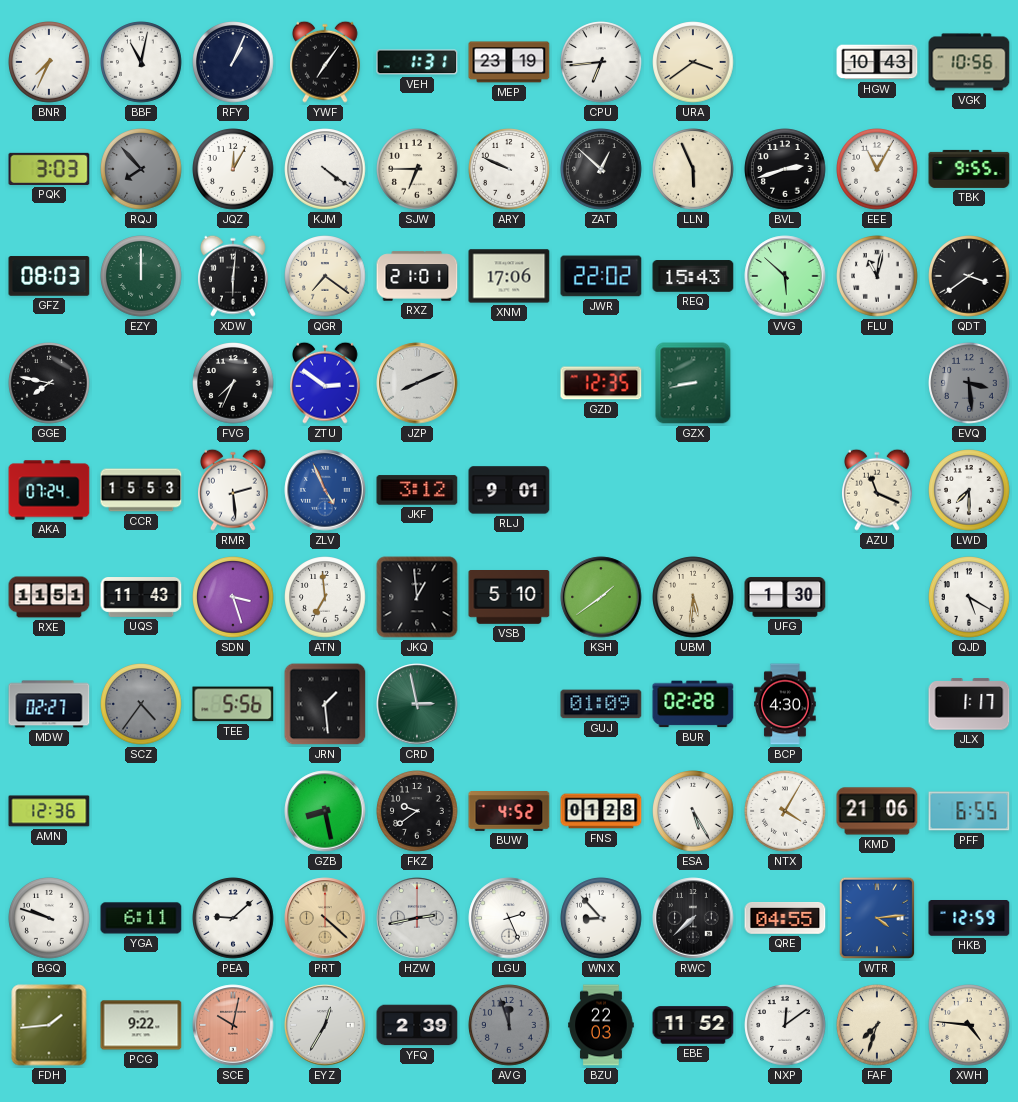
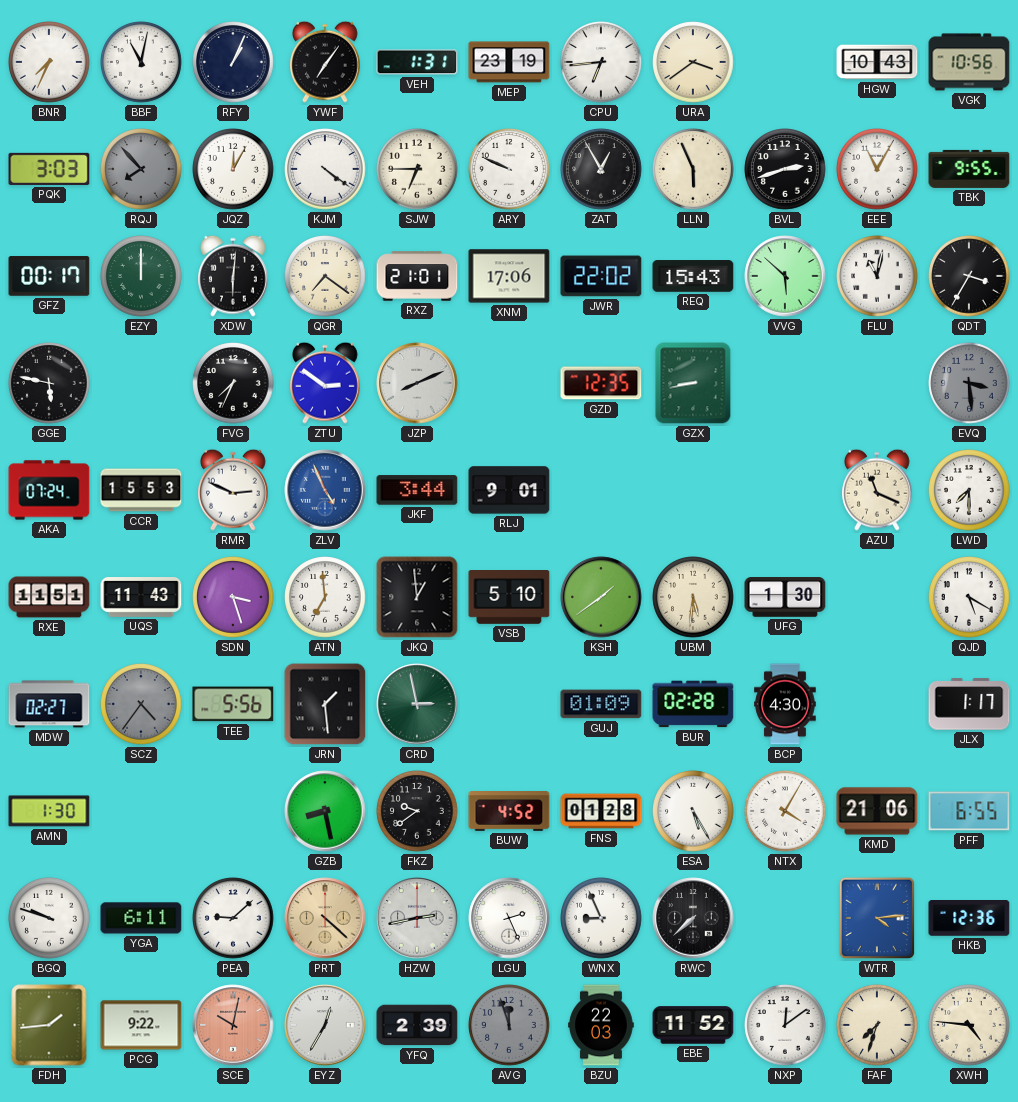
ZAT: 12:52 -> 12:55 (601, 169)
GFZ: 08:03 -> 00:17 (49, 276)
QDT: 3:39 -> 3:35 (969, 276)
GGE: 7:47 -> 5:47 (49, 383)
RMR: 2:29 -> 2:49 (234, 490)
JKF: 3:12 -> 3:44 (417, 490)
AMN: 12:36 -> 1:30 (49, 811)
WNX: 8:53 -> 8:56 (601, 918)
QRE: 04:55 -> none (785, 919)
HKB: 12:59 -> 12:36 (969, 918)
